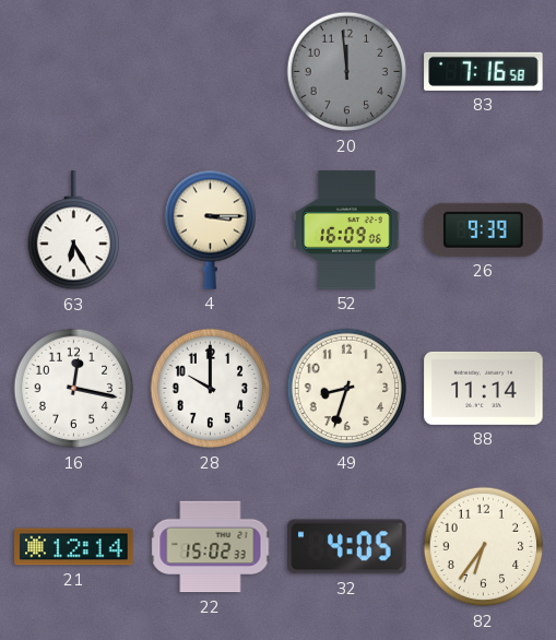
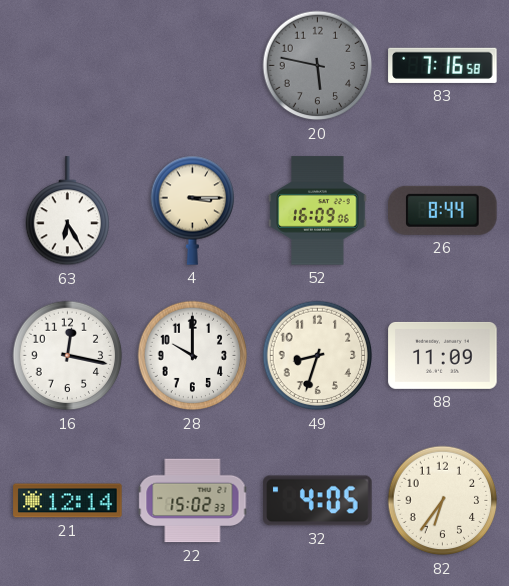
20: 11:59 -> 5:47 (318, 66)
26: 9:39 -> 8:44 (443, 210)
88: 11:14 -> 11:09 (443, 355)
